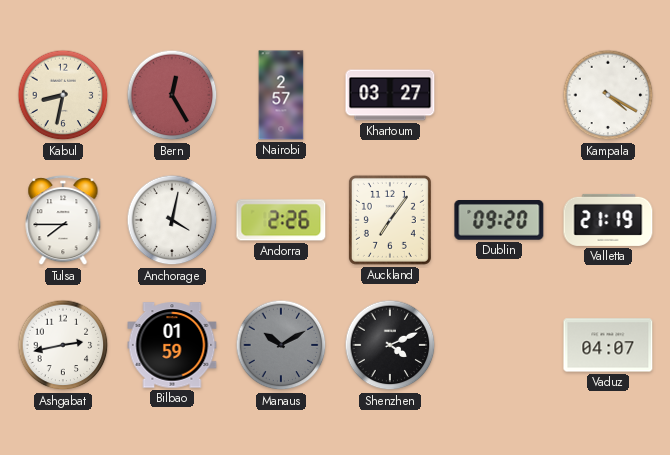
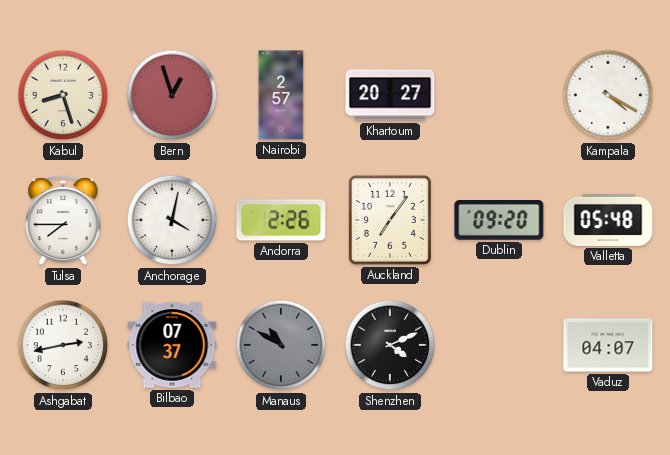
Kabul: 8:32 -> 8:27 (63, 95)
Bern: 12:25 -> 12:57 (172, 95)
Khartoum: 03:27 -> 20:27 (390, 95)
Valletta: 21:19 -> 05:48 (608, 220)
Bilbao: 01:59 -> 07:37 (172, 345)
Manaus: 10:10 -> 10:50 (281, 345)
